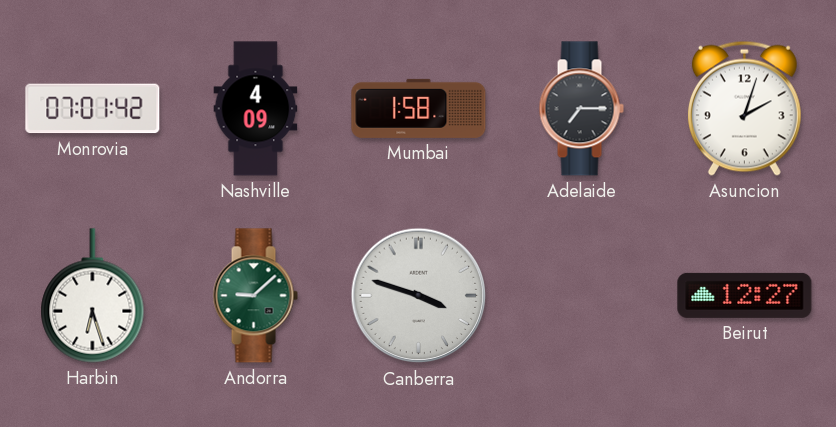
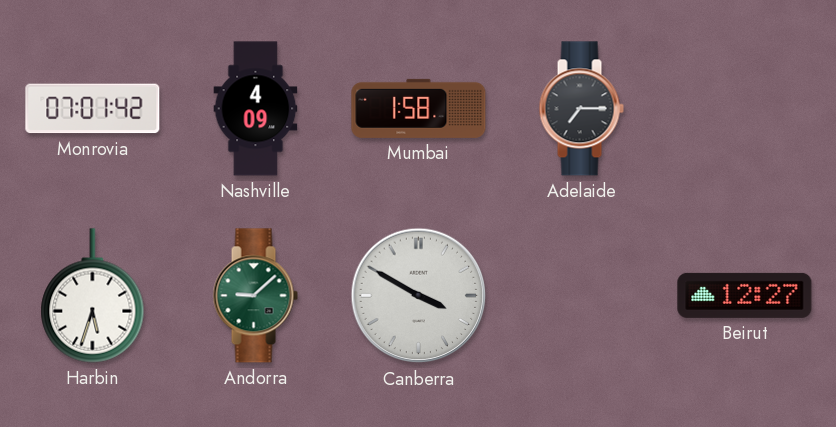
Asuncion: 2:03 -> none (744, 108)
Harbin: 6:27 -> 5:33 (93, 296)
Canberra: 3:48 -> 3:50 (419, 296)
